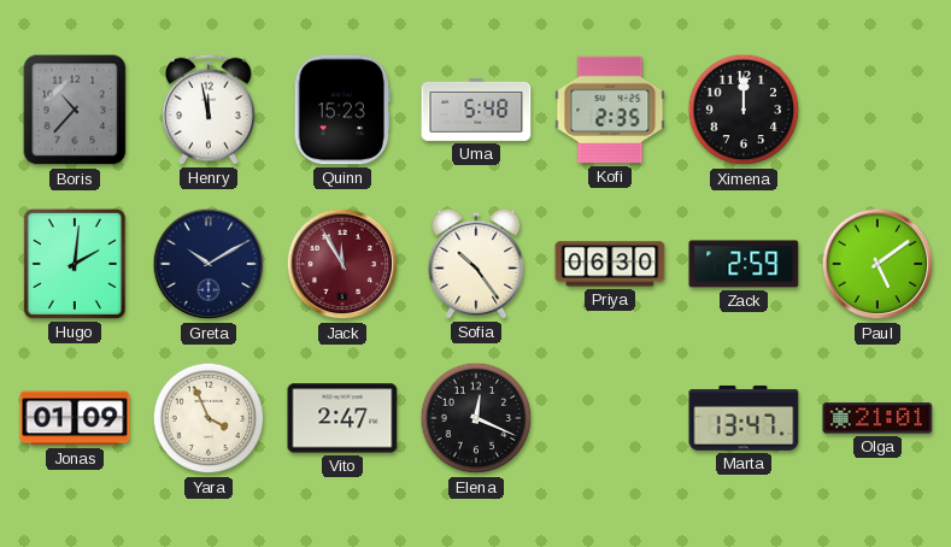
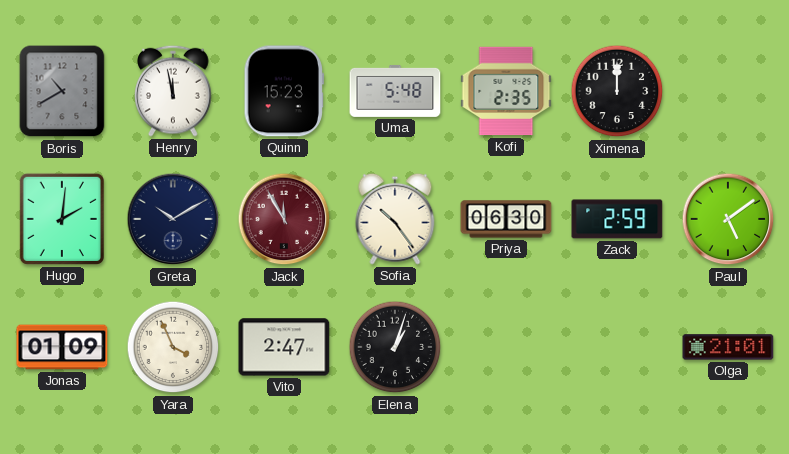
Boris: 10:37 -> 10:40 (62, 91)
Elena: 12:19 -> 1:03 (395, 347)
Marta: 13:47 -> none (744, 418)
